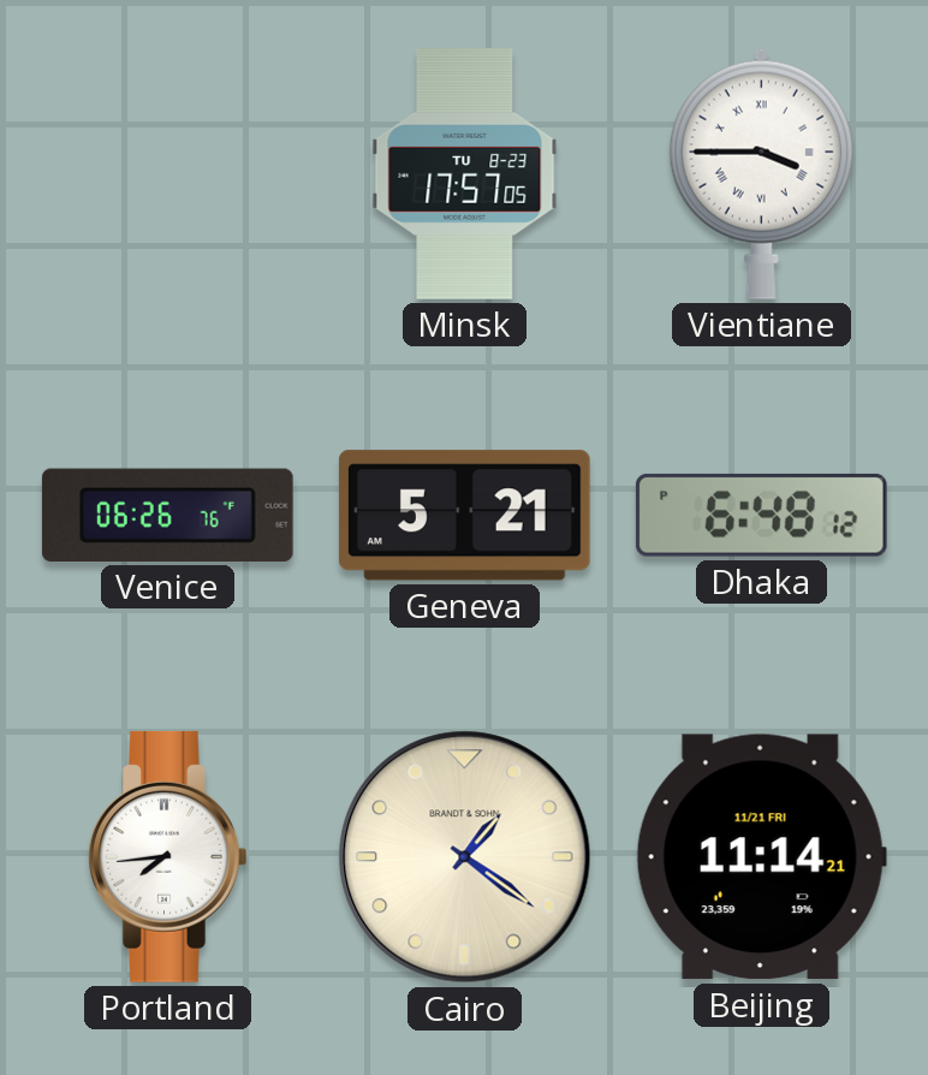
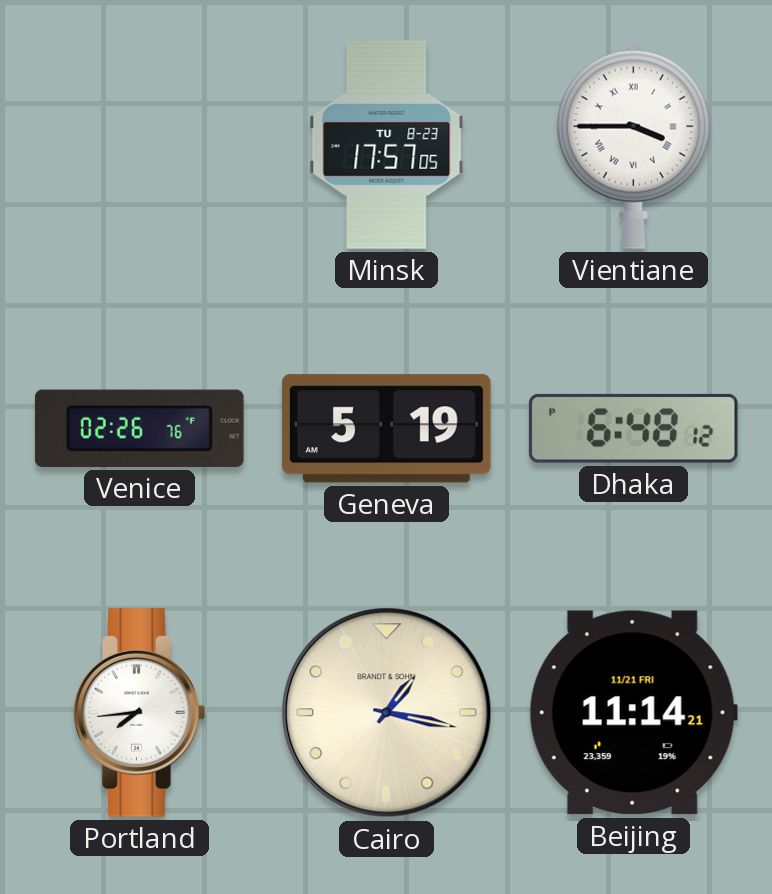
Venice: 06:26 -> 02:26 (139, 428)
Geneva: 5:21 -> 5:19 (386, 429)
Cairo: 1:21 -> 1:17 (387, 713)
